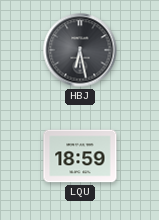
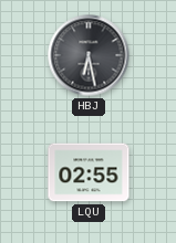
LQU: 18:59 -> 02:55 (89, 172)
